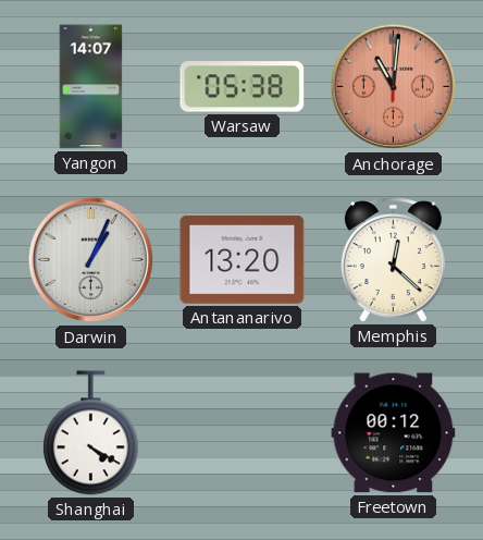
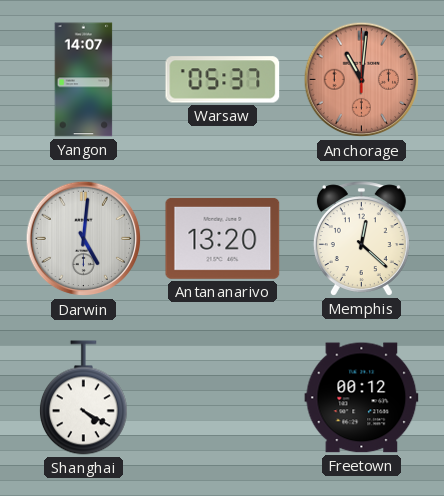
Warsaw: 05:38 -> 05:37 (223, 80)
Darwin: 1:04 -> 5:01 (84, 239)
